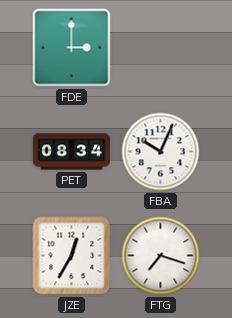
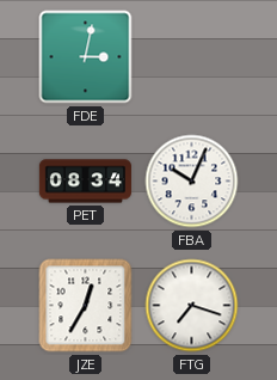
FDE: 3:00 -> 3:02 (86, 57)
